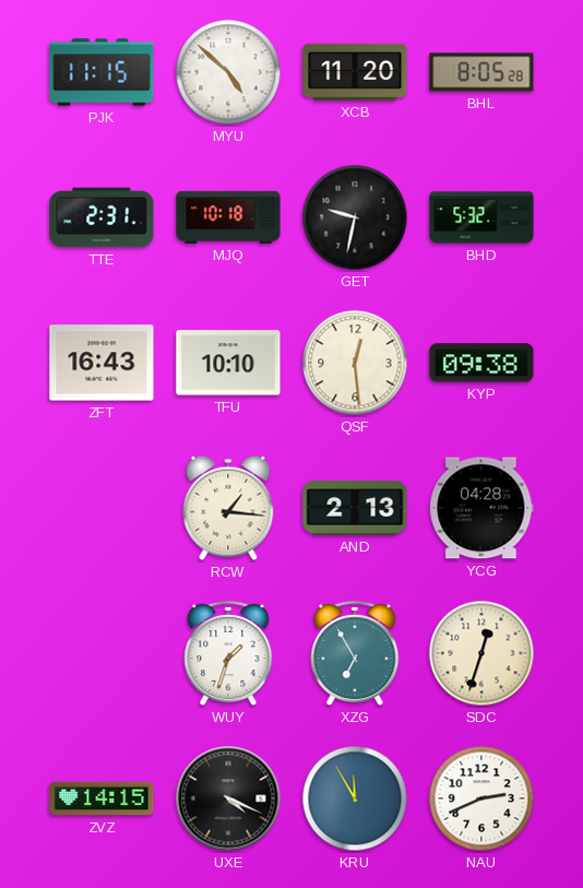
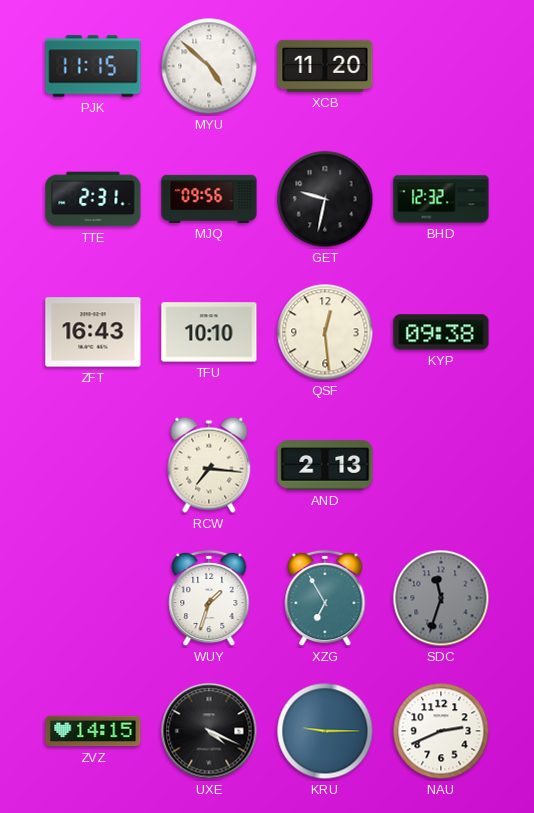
BHL: 8:05 -> none (481, 72)
MJQ: 10:18 -> 09:56 (209, 199)
BHD: 5:32 -> 12:32 (441, 199)
RCW: 1:16 -> 7:16 (209, 465)
YCG: 04:28 -> none (481, 508)
SDC: 12:33 -> 11:33 (441, 598)
SDC dial: cream -> grey (441, 598)
KRU: 11:55 -> 9:15 (325, 731)
